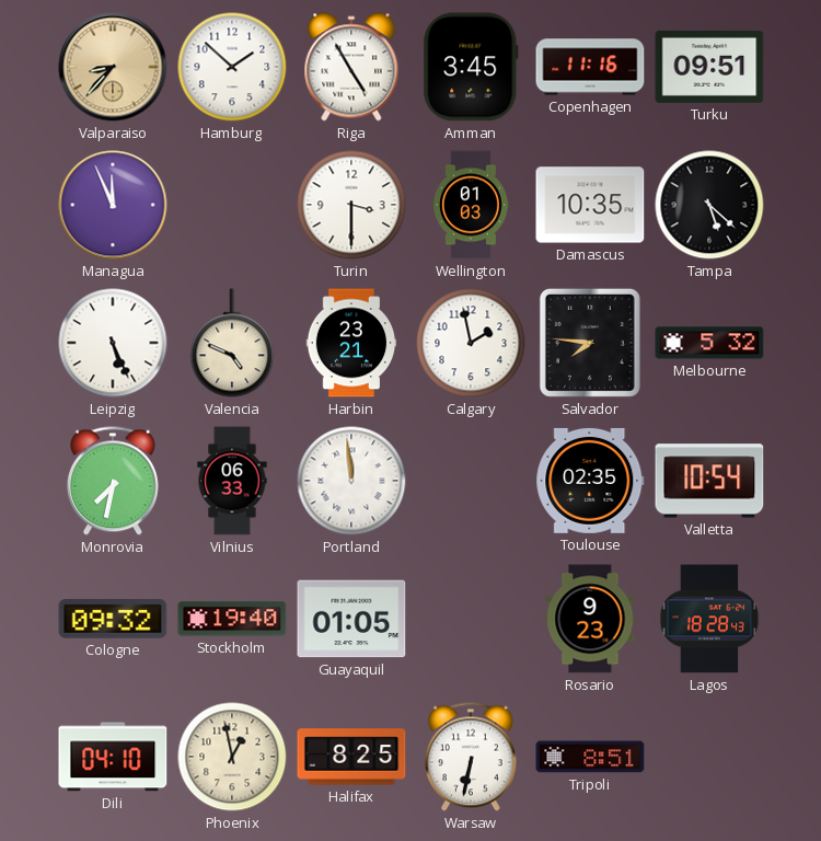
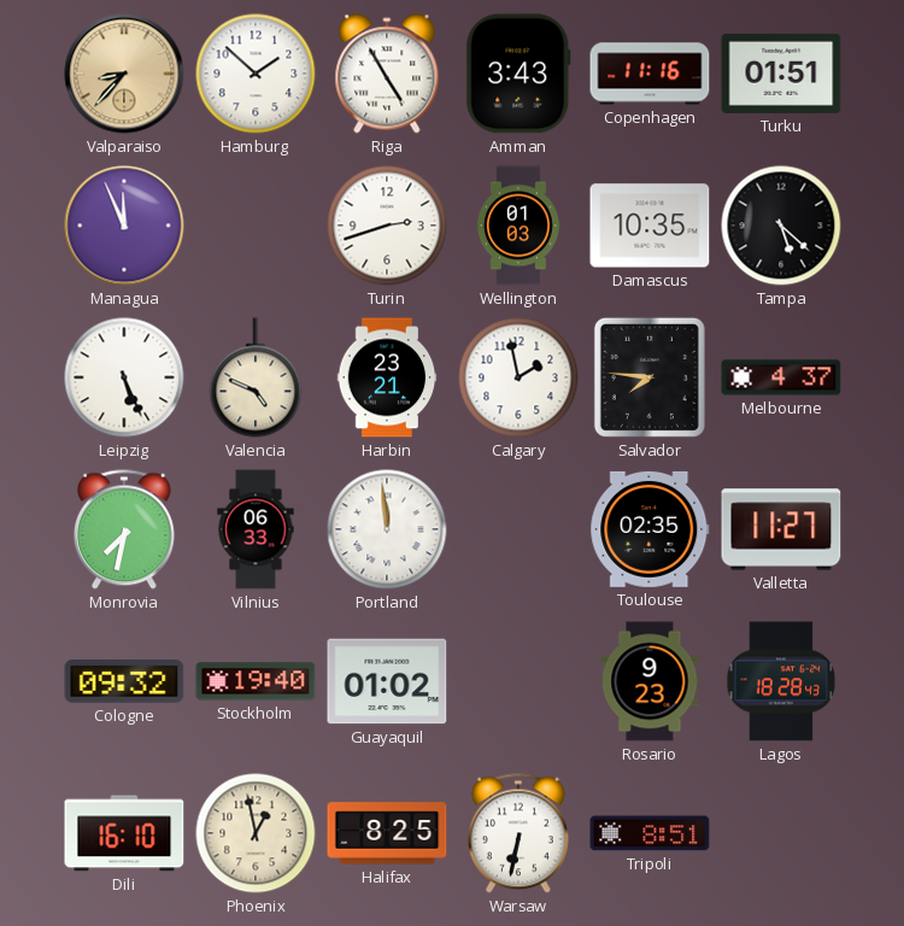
Amman: 3:45 -> 3:43 (518, 74)
Turku: 09:51 -> 01:51 (781, 74)
Turin: 3:30 -> 2:42 (387, 225)
Melbourne: 5:32 -> 4:37 (781, 377)
Valletta: 10:54 -> 11:27 (781, 529)
Guayaquil: 01:05 -> 01:02 (387, 681)
Dili: 04:10 -> 16:10 (124, 833)
